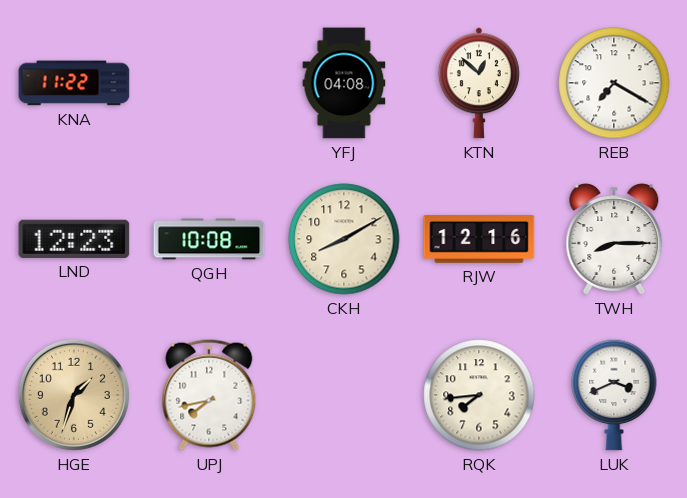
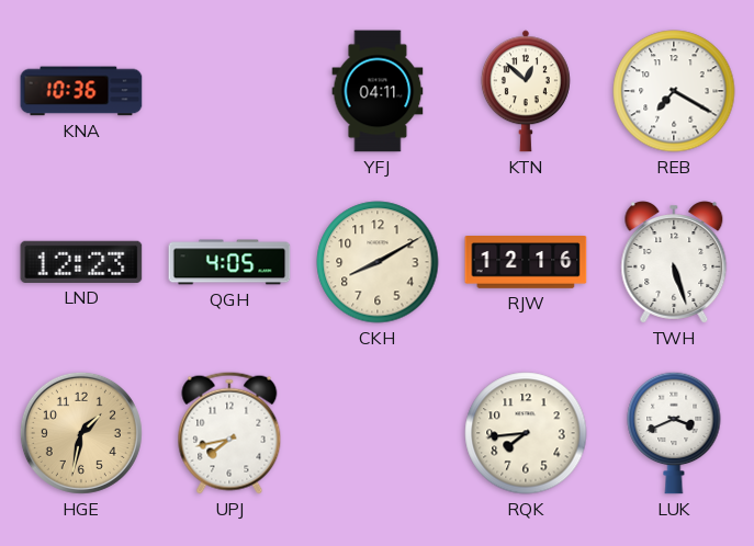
KNA: 11:22 -> 10:36 (81, 91)
YFJ: 04:08 -> 04:11 (378, 91)
QGH: 10:08 -> 4:05 (229, 262)
TWH: 8:15 -> 5:27 (674, 262)
HGE: 1:33 -> 1:32 (81, 433)
